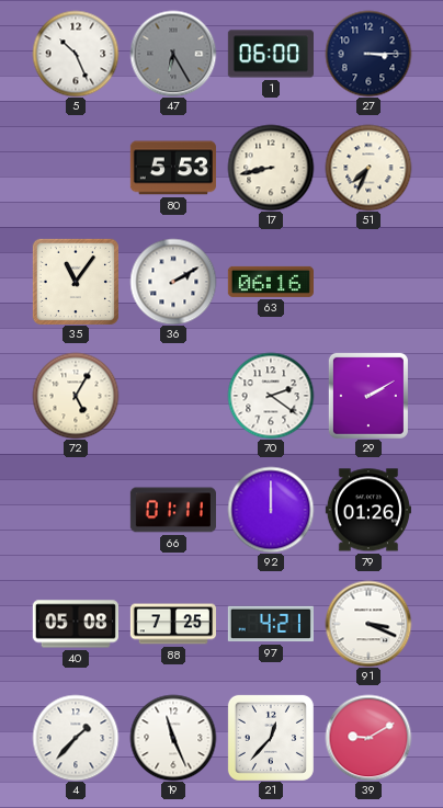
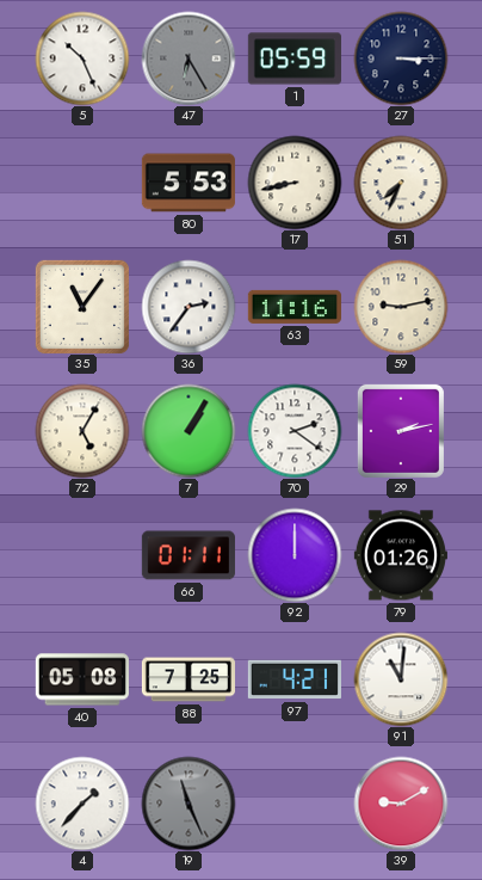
1: 06:00 -> 05:59 (295, 59)
36: 2:10 -> 2:36 (189, 307)
63: 06:16 -> 11:16 (295, 307)
59: none -> 9:13 (401, 307)
7: none -> 1:05 (189, 431)
29: 2:10 -> 2:13 (401, 431)
91: 3:19 -> 11:01 (401, 679)
19 dial: white -> grey (189, 804)
21: 12:37 -> none (271, 738)
